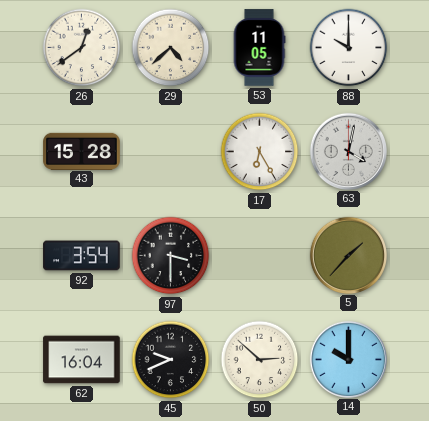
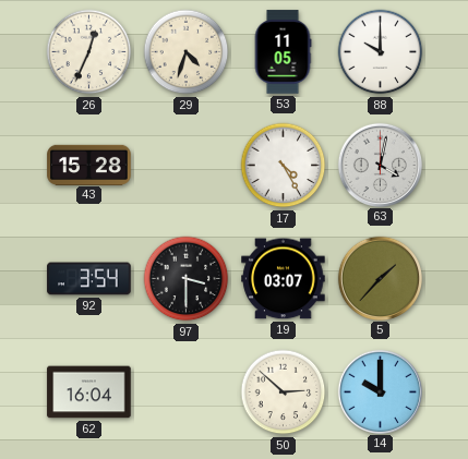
26: 12:39 -> 12:34 (89, 52)
29: 4:38 -> 4:33 (187, 52)
17: 6:25 -> 4:25 (284, 166)
19: none -> 03:07 (284, 279)
45: 9:41 -> none (171, 360)
